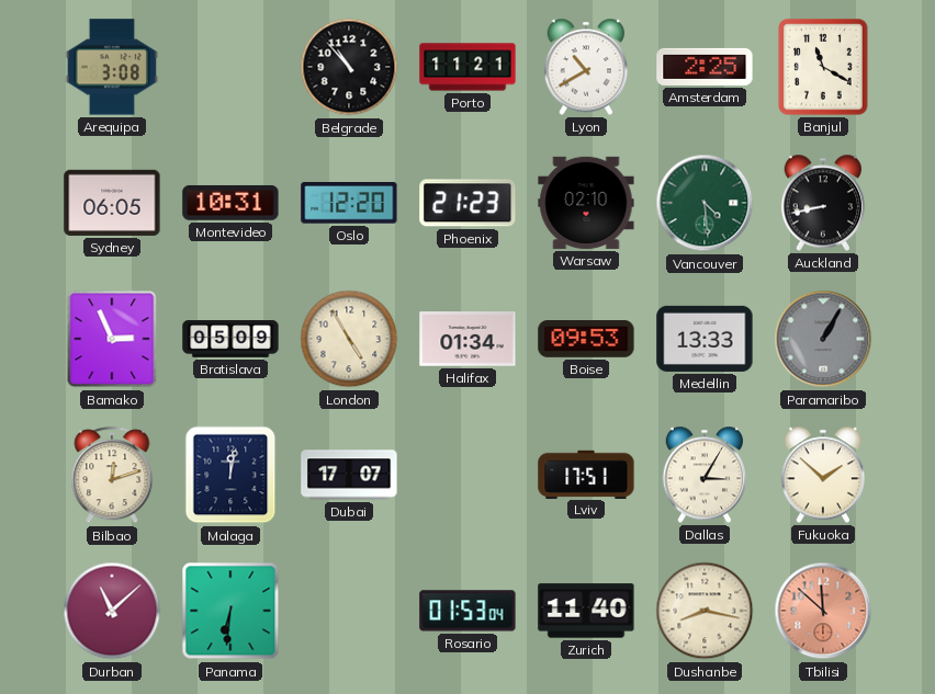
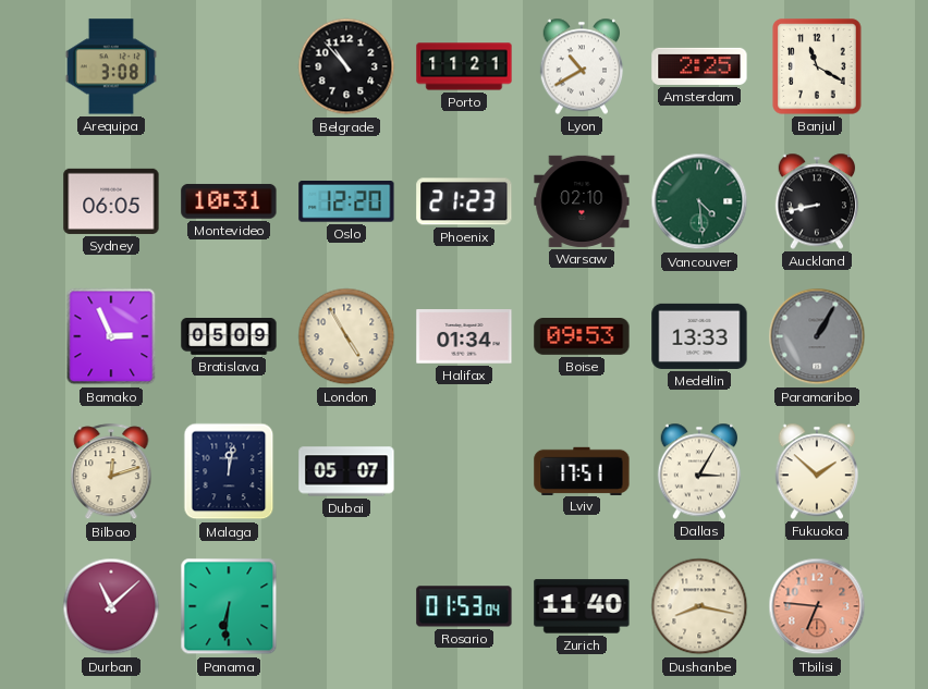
Dubai: 17:07 -> 05:07 (346, 471)
Tbilisi: 11:52 -> 6:46 (817, 606)
